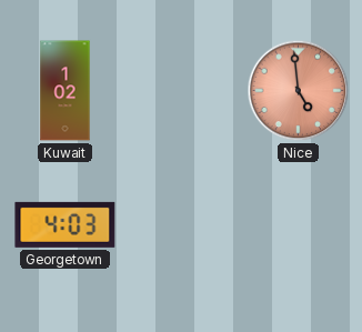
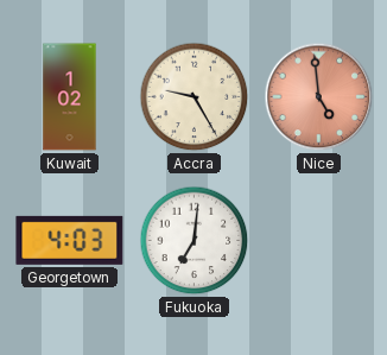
Accra: none -> 9:25 (195, 97)
Fukuoka: none -> 7:01 (195, 241)
